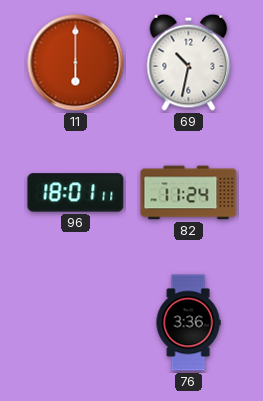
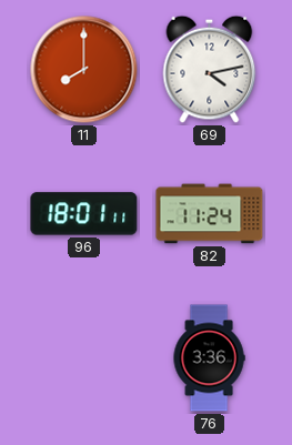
11: 6:00 -> 8:00 (84, 70)
69: 10:32 -> 4:13 (210, 69)
